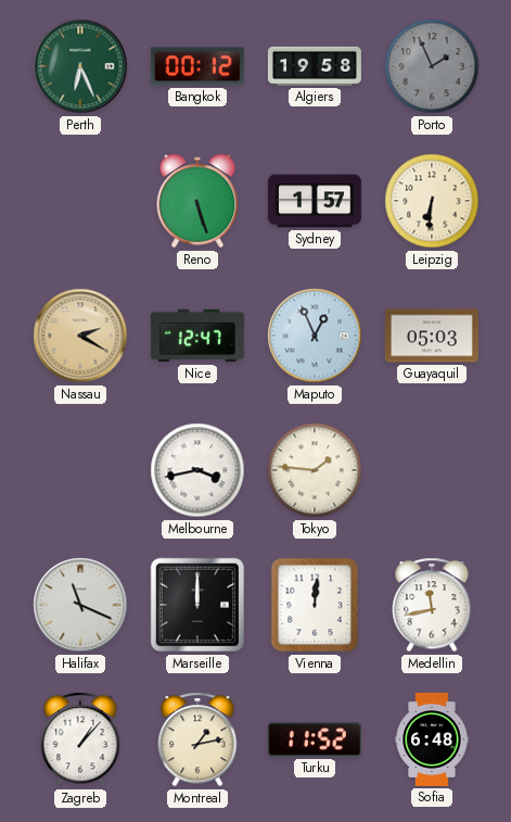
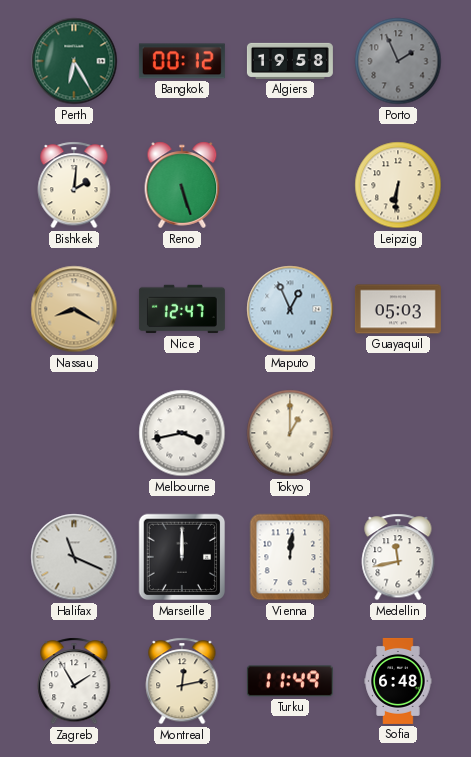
Perth: 6:26 -> 6:25 (74, 61)
Bishkek: none -> 2:01 (74, 185)
Sydney: 1:57 -> none (315, 201)
Nassau: 2:20 -> 8:20 (74, 309)
Tokyo: 1:46 -> 1:00 (290, 433)
Zagreb: 1:07 -> 1:55 (74, 681)
Montreal: 1:13 -> 12:13 (182, 681)
Turku: 11:52 -> 11:49 (290, 681)
